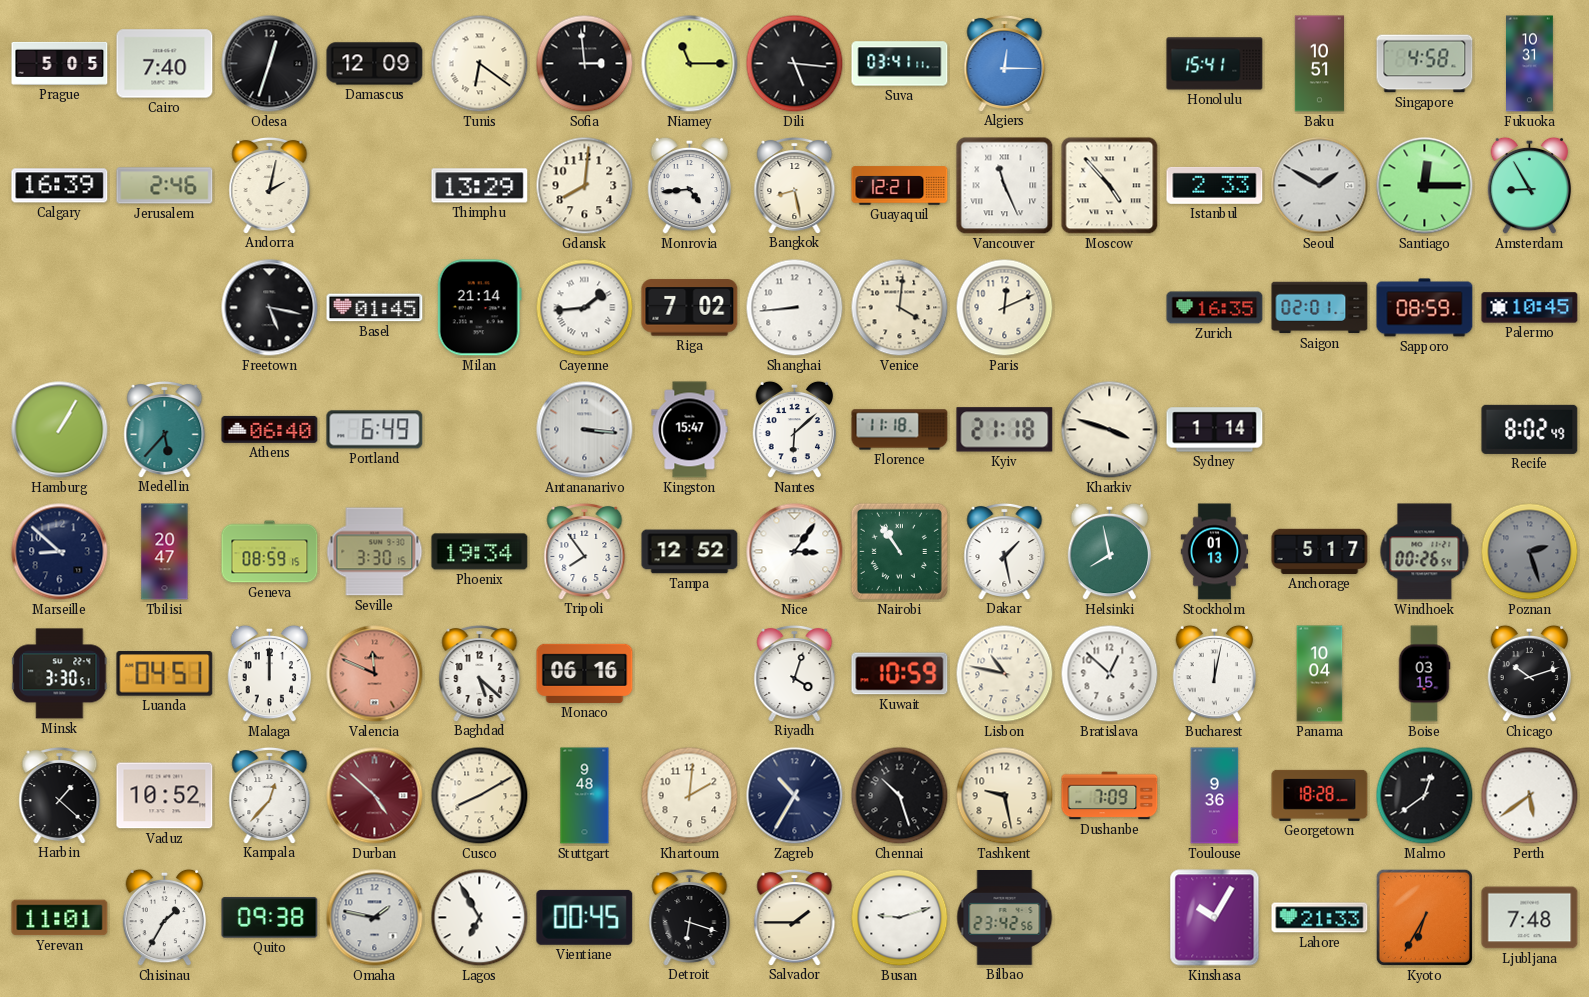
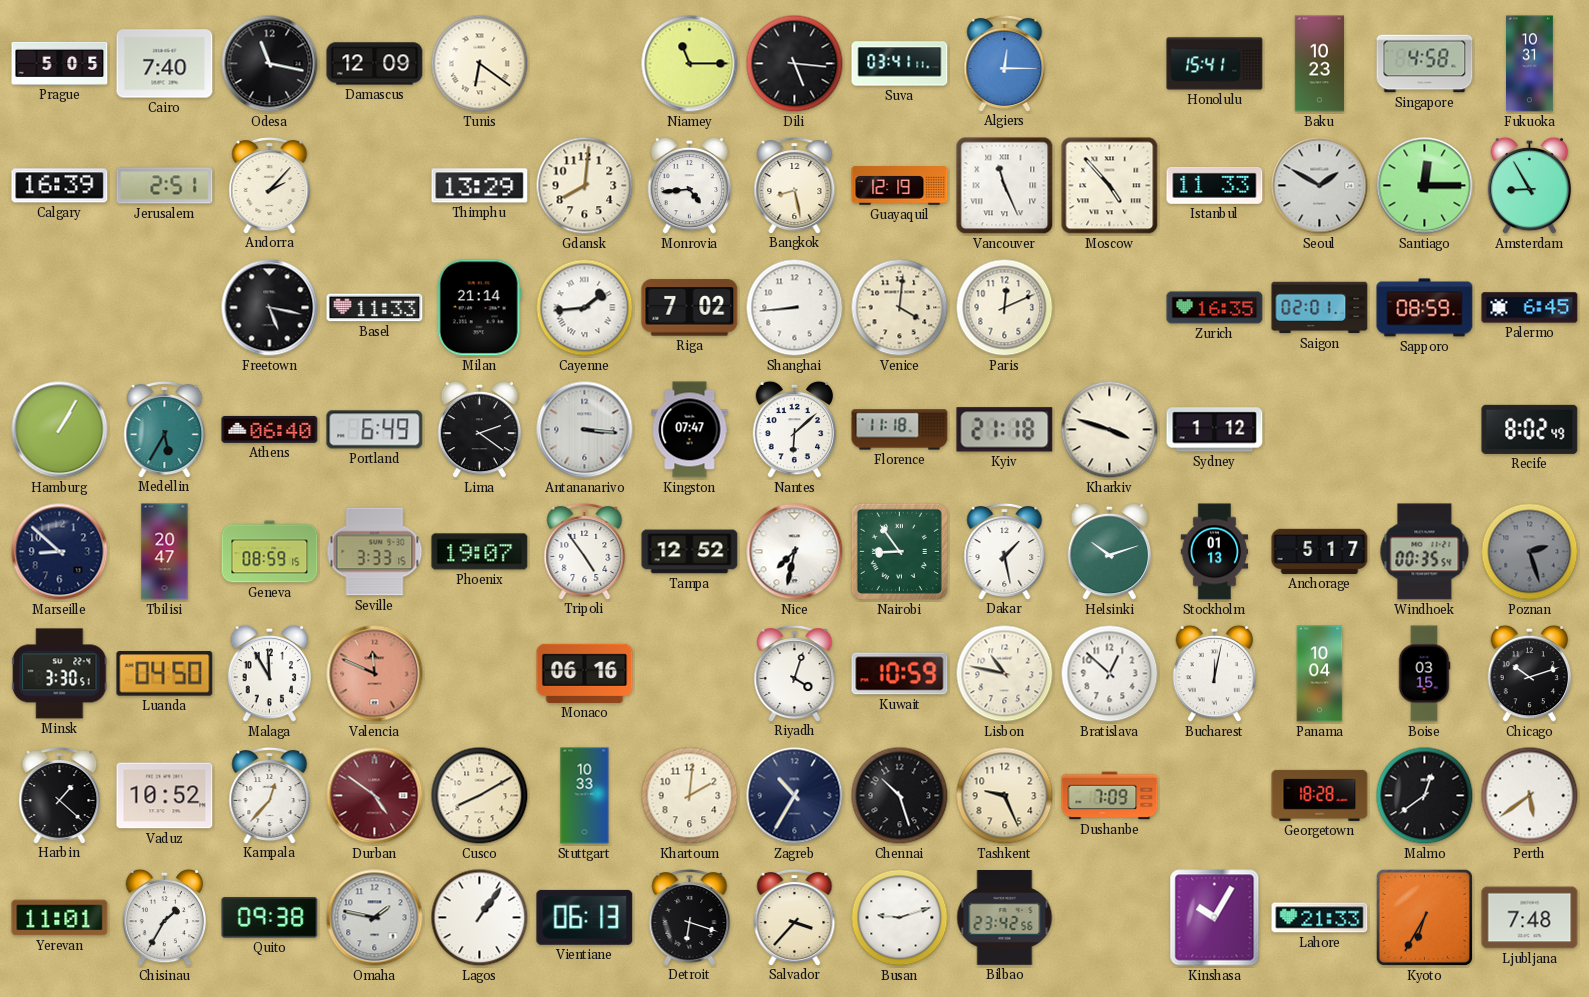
Odesa: 12:33 -> 11:17 (270, 64)
Sofia: 2:59 -> none (585, 64)
Baku: 10:51 -> 10:23 (1319, 64)
Jerusalem: 2:46 -> 2:51 (165, 186)
Andorra: 2:02 -> 2:07 (270, 185)
Guayaquil: 12:21 -> 12:19 (900, 186)
Istanbul: 2:33 -> 11:33 (1215, 185)
Basel: 01:45 -> 11:33 (375, 308)
Palermo: 10:45 -> 6:45 (1530, 308)
Medellin: 5:37 -> 5:35 (165, 429)
Lima: none -> 2:21 (480, 430)
Kingston: 15:47 -> 07:47 (690, 430)
Sydney: 1:14 -> 1:12 (1215, 430)
Seville: 3:30 -> 3:33 (375, 552)
Phoenix: 19:34 -> 19:07 (480, 552)
Tripoli: 7:54 -> 4:54 (585, 551)
Nice: 3:06 -> 7:32 (795, 552)
Nairobi: 10:54 -> 8:54 (899, 551)
Helsinki: 7:58 -> 10:12 (1110, 552)
Windhoek: 00:26 -> 00:35 (1425, 552)
Luanda: 04:51 -> 04:50 (165, 674)
Malaga: 12:00 -> 11:55 (270, 674)
Baghdad: 5:22 -> none (480, 673)
Durban: 4:52 -> 4:51 (375, 796)
Stuttgart: 9:48 -> 10:33 (585, 796)
Tashkent: 9:28 -> 9:26 (1005, 796)
Toulouse: 9:36 -> none (1215, 796)
Lagos: 6:55 -> 1:06 (480, 918)
Vientiane: 00:45 -> 06:13 (585, 917)
Salvador: 1:45 -> 3:37 (795, 917)
